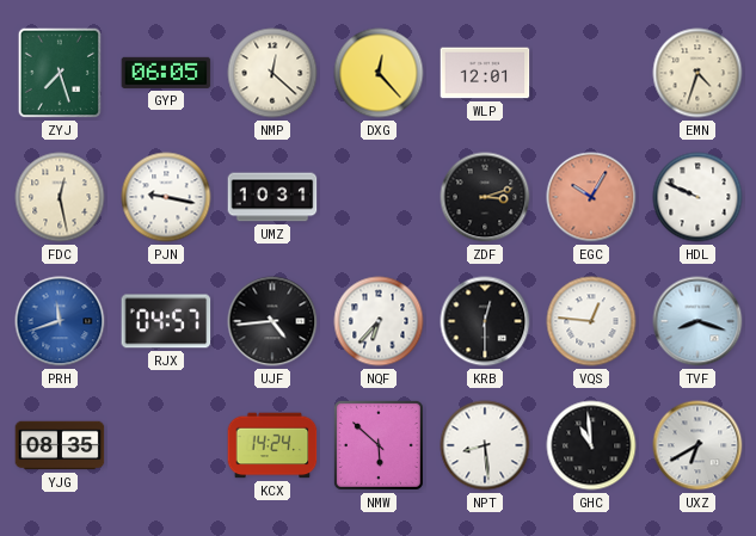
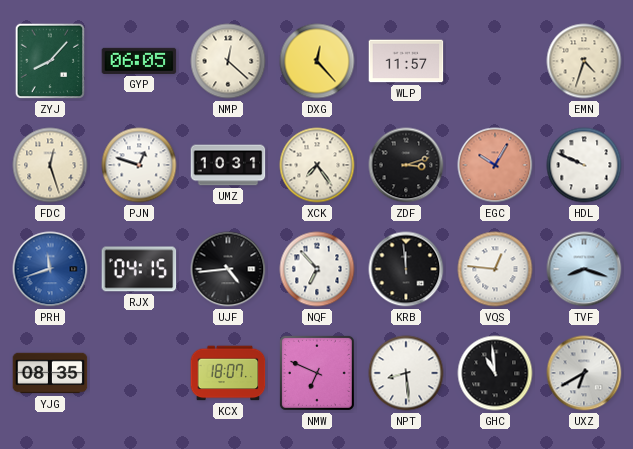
ZYJ: 7:27 -> 8:07 (50, 61)
WLP: 12:01 -> 11:57 (406, 61)
FDC: 12:28 -> 12:27 (50, 165)
PJN: 9:17 -> 12:48 (139, 165)
XCK: none -> 7:24 (317, 165)
RJX: 04:57 -> 04:15 (139, 269)
NQF: 6:37 -> 6:53 (317, 269)
KRB: 12:30 -> 11:59 (406, 269)
KCX: 14:24 -> 18:07 (228, 373)
NMW: 5:52 -> 6:49 (317, 373)
